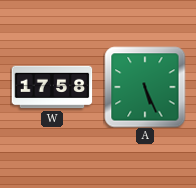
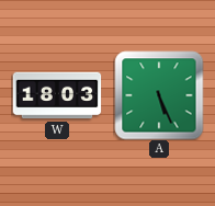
W: 17:58 -> 18:03 (57, 95)
